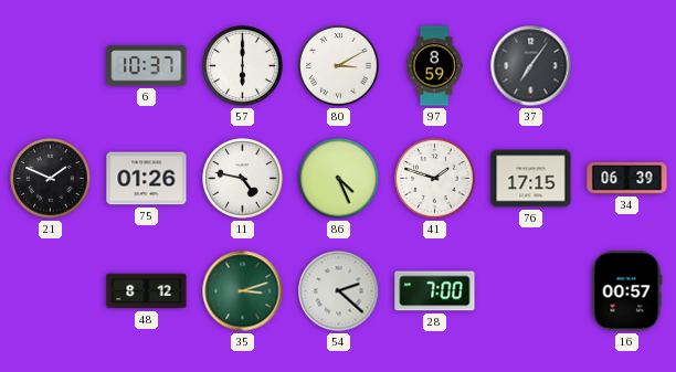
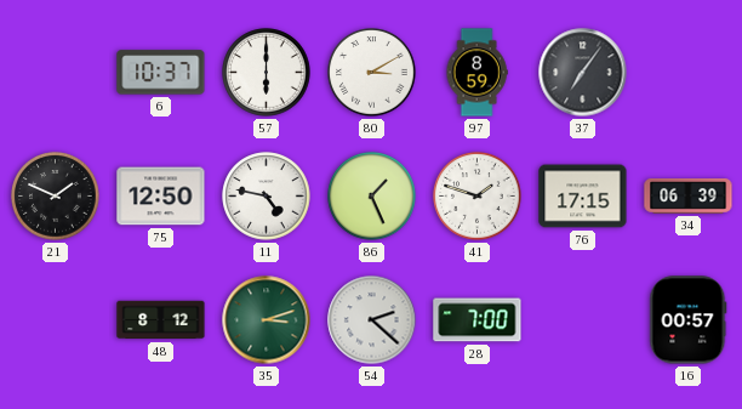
75: 01:26 -> 12:50 (161, 197)
86: 4:26 -> 1:26 (372, 197)
